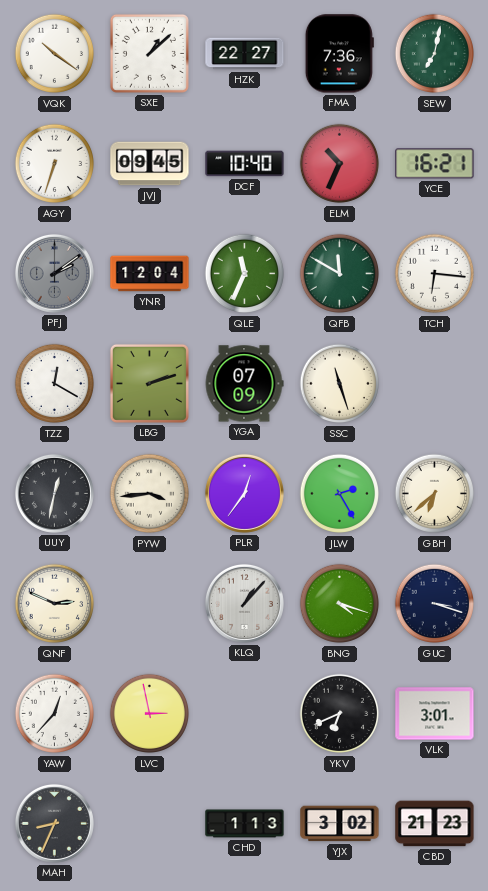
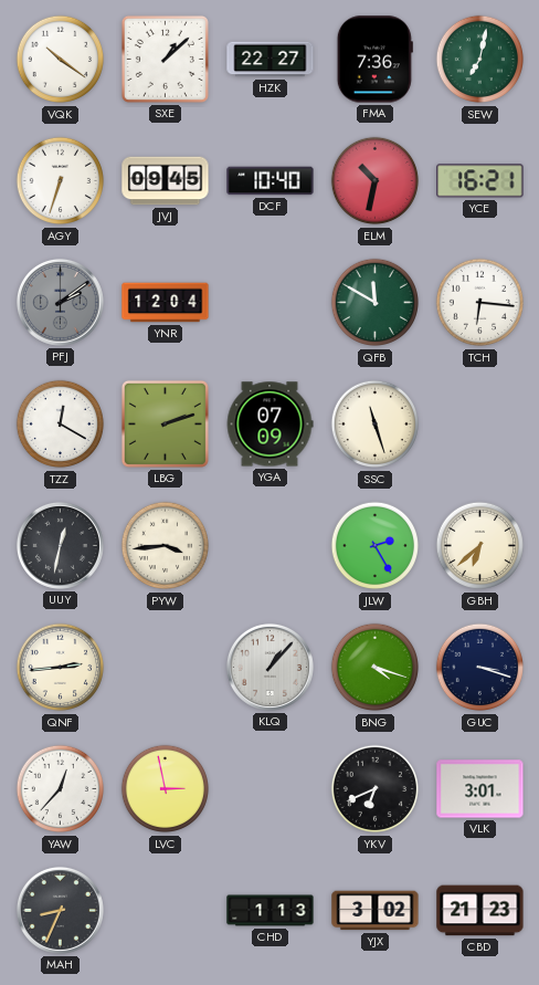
ELM: 10:34 -> 10:32 (376, 181)
QLE: 11:34 -> none (245, 274)
PLR: 12:36 -> none (244, 493)
QNF: 2:49 -> 2:44 (61, 668)
